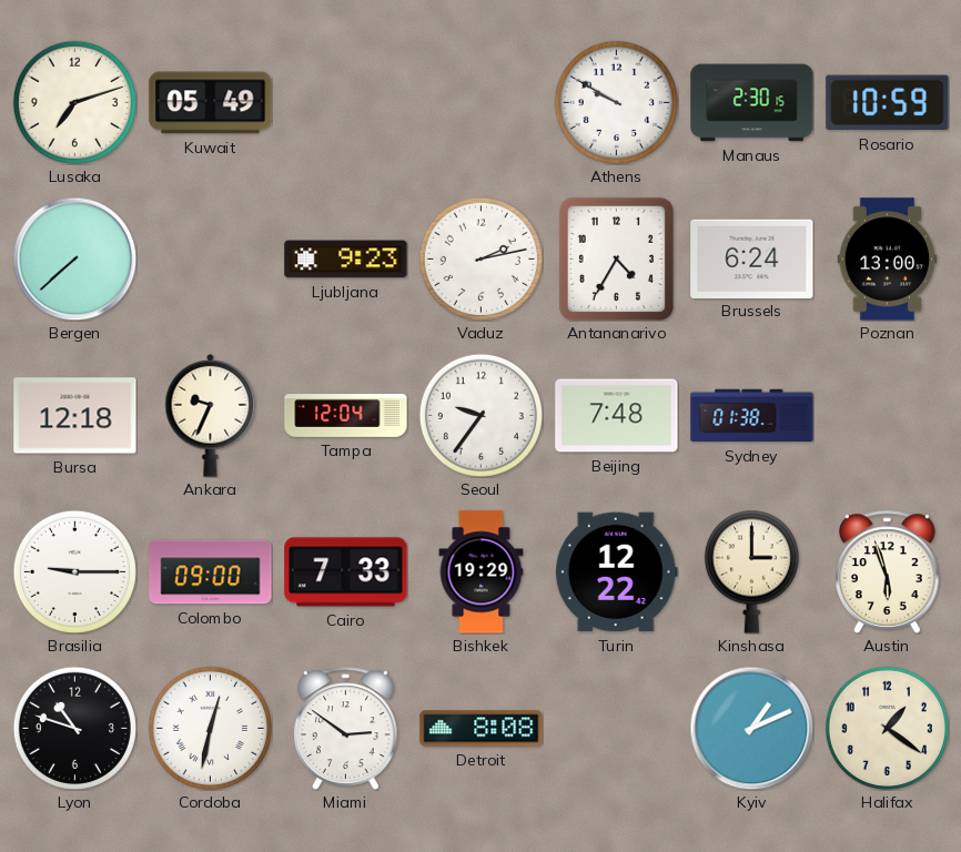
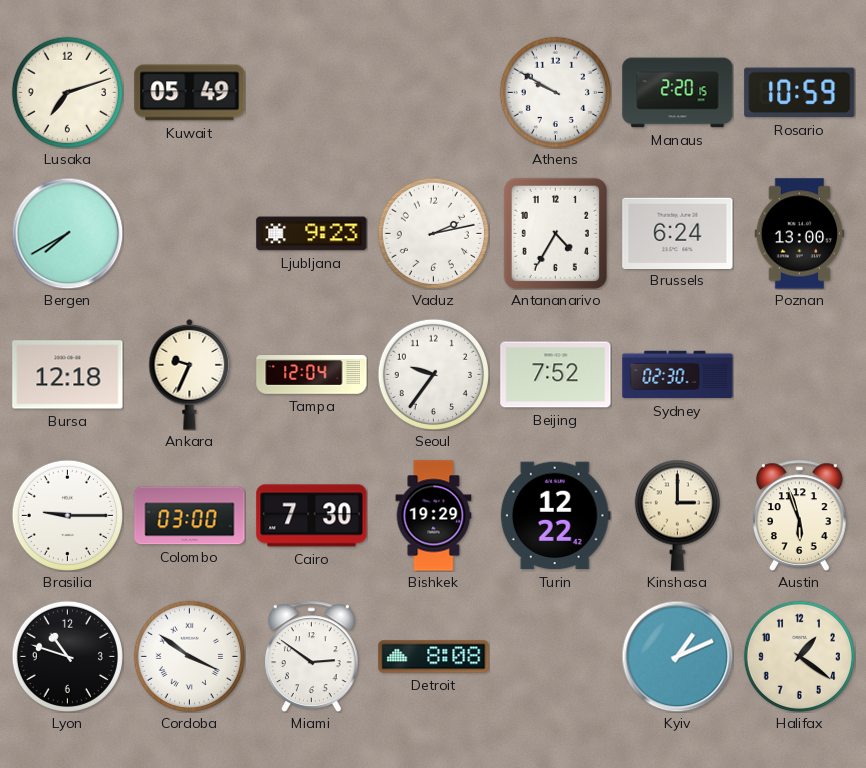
Manaus: 2:30 -> 2:20 (678, 93)
Bergen: 7:38 -> 7:40 (67, 233)
Beijing: 7:48 -> 7:52 (556, 375)
Sydney: 01:38 -> 02:30 (678, 375)
Colombo: 09:00 -> 03:00 (190, 516)
Cairo: 7:33 -> 7:30 (312, 516)
Cordoba: 12:32 -> 3:51 (189, 656)
